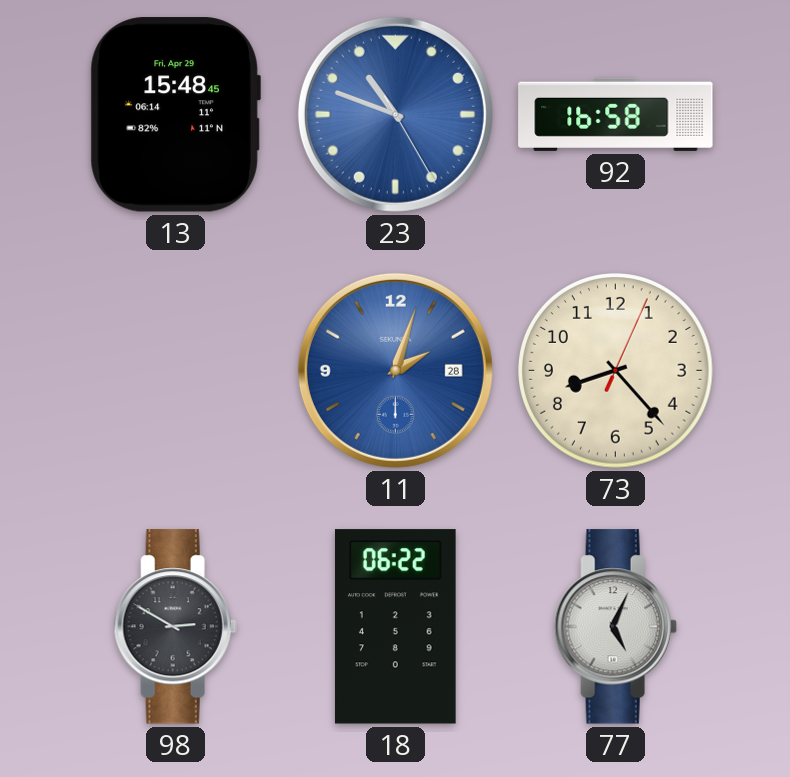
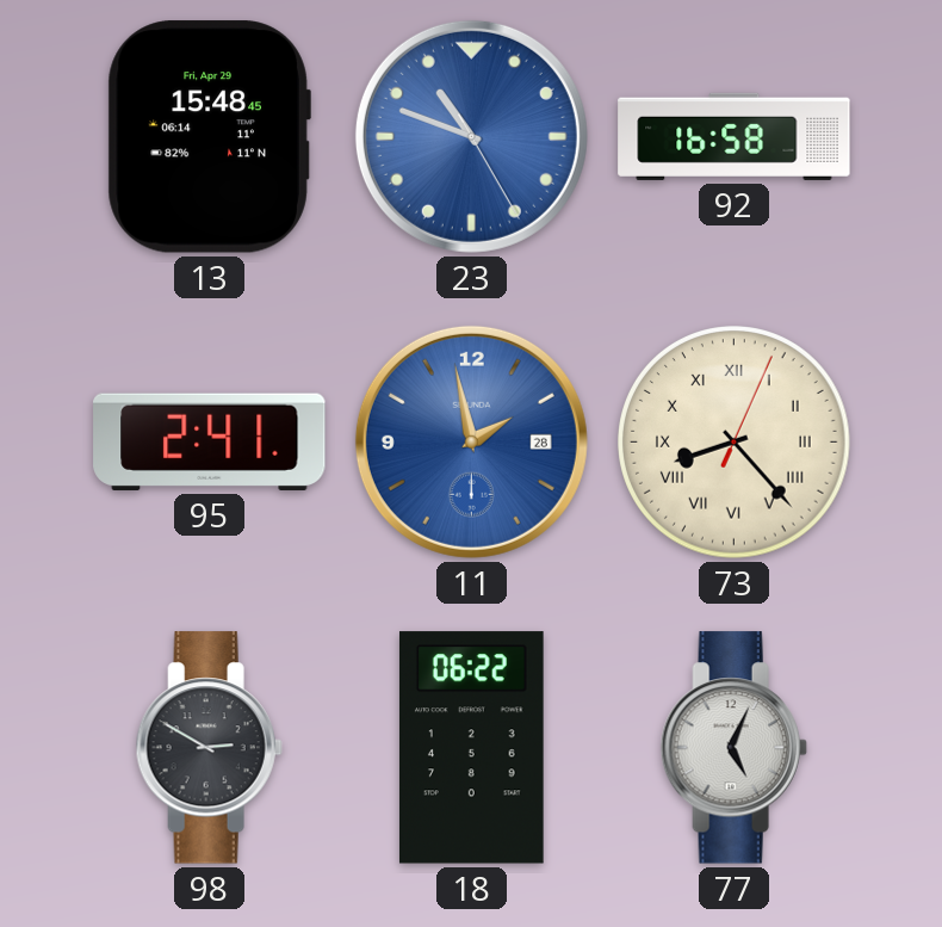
95: none -> 2:41 (210, 441)
11: 2:03 -> 1:58 (471, 441)
73 numerals: Arabic -> Roman (735, 443)
